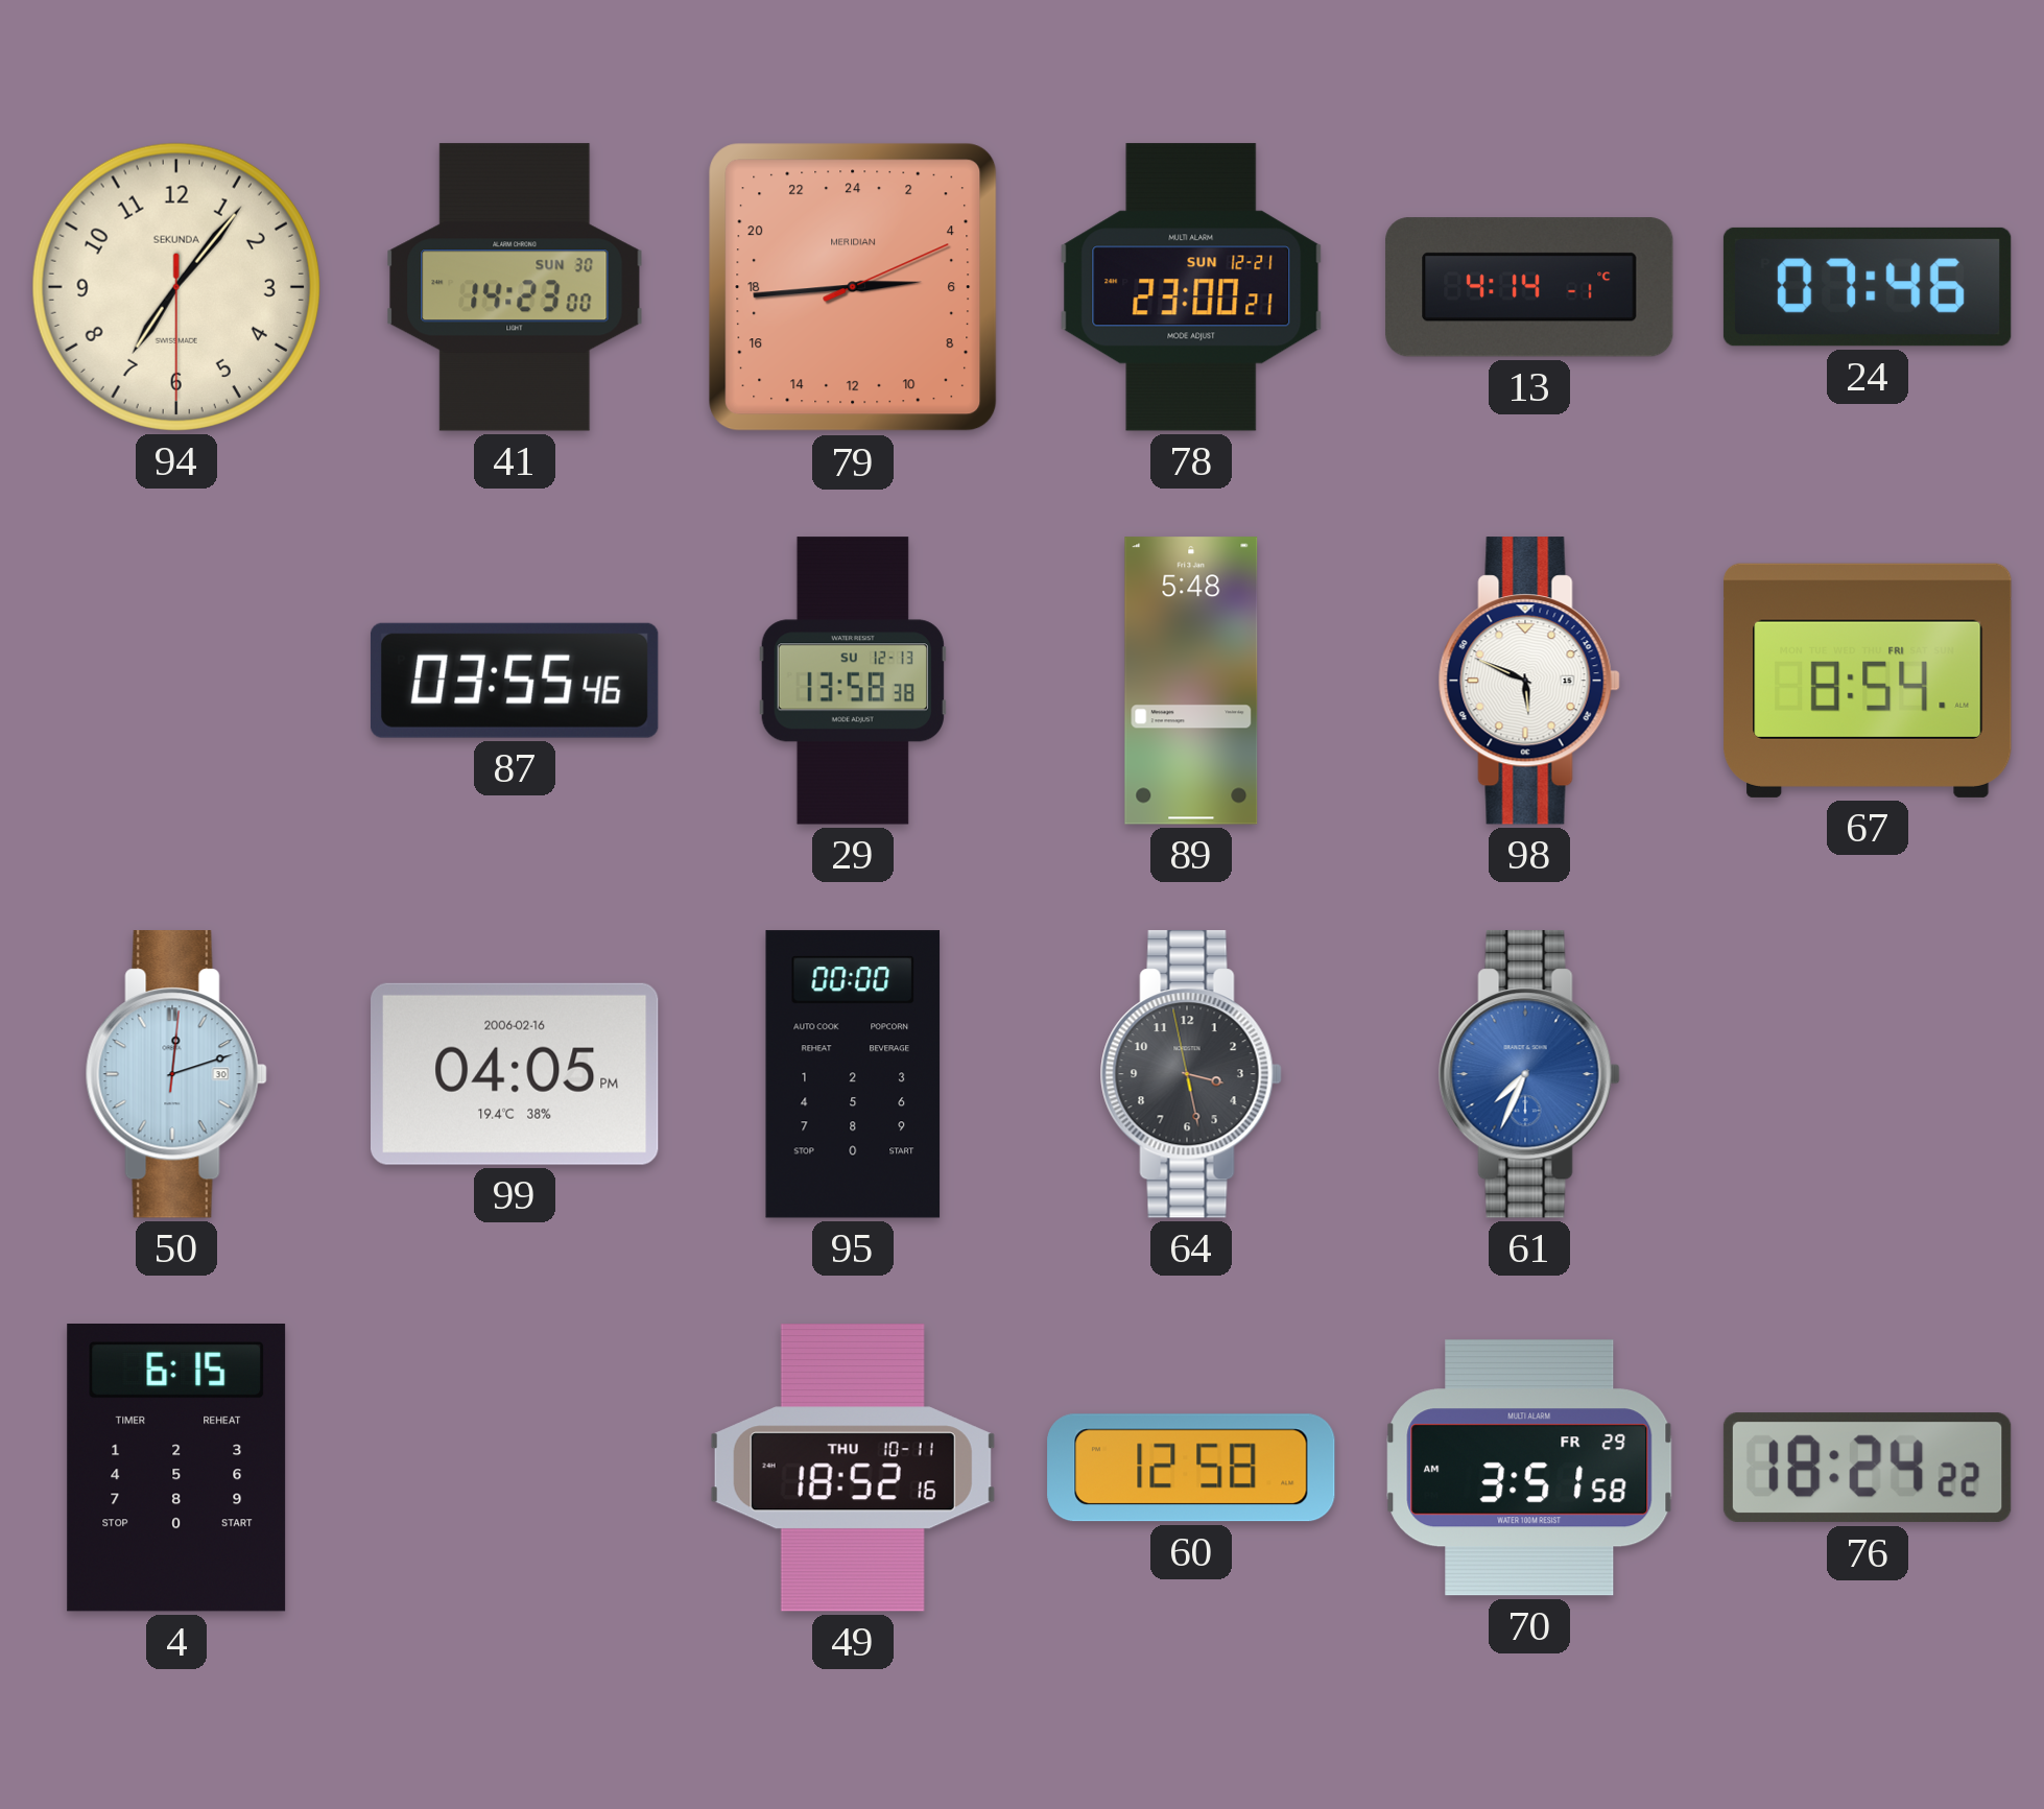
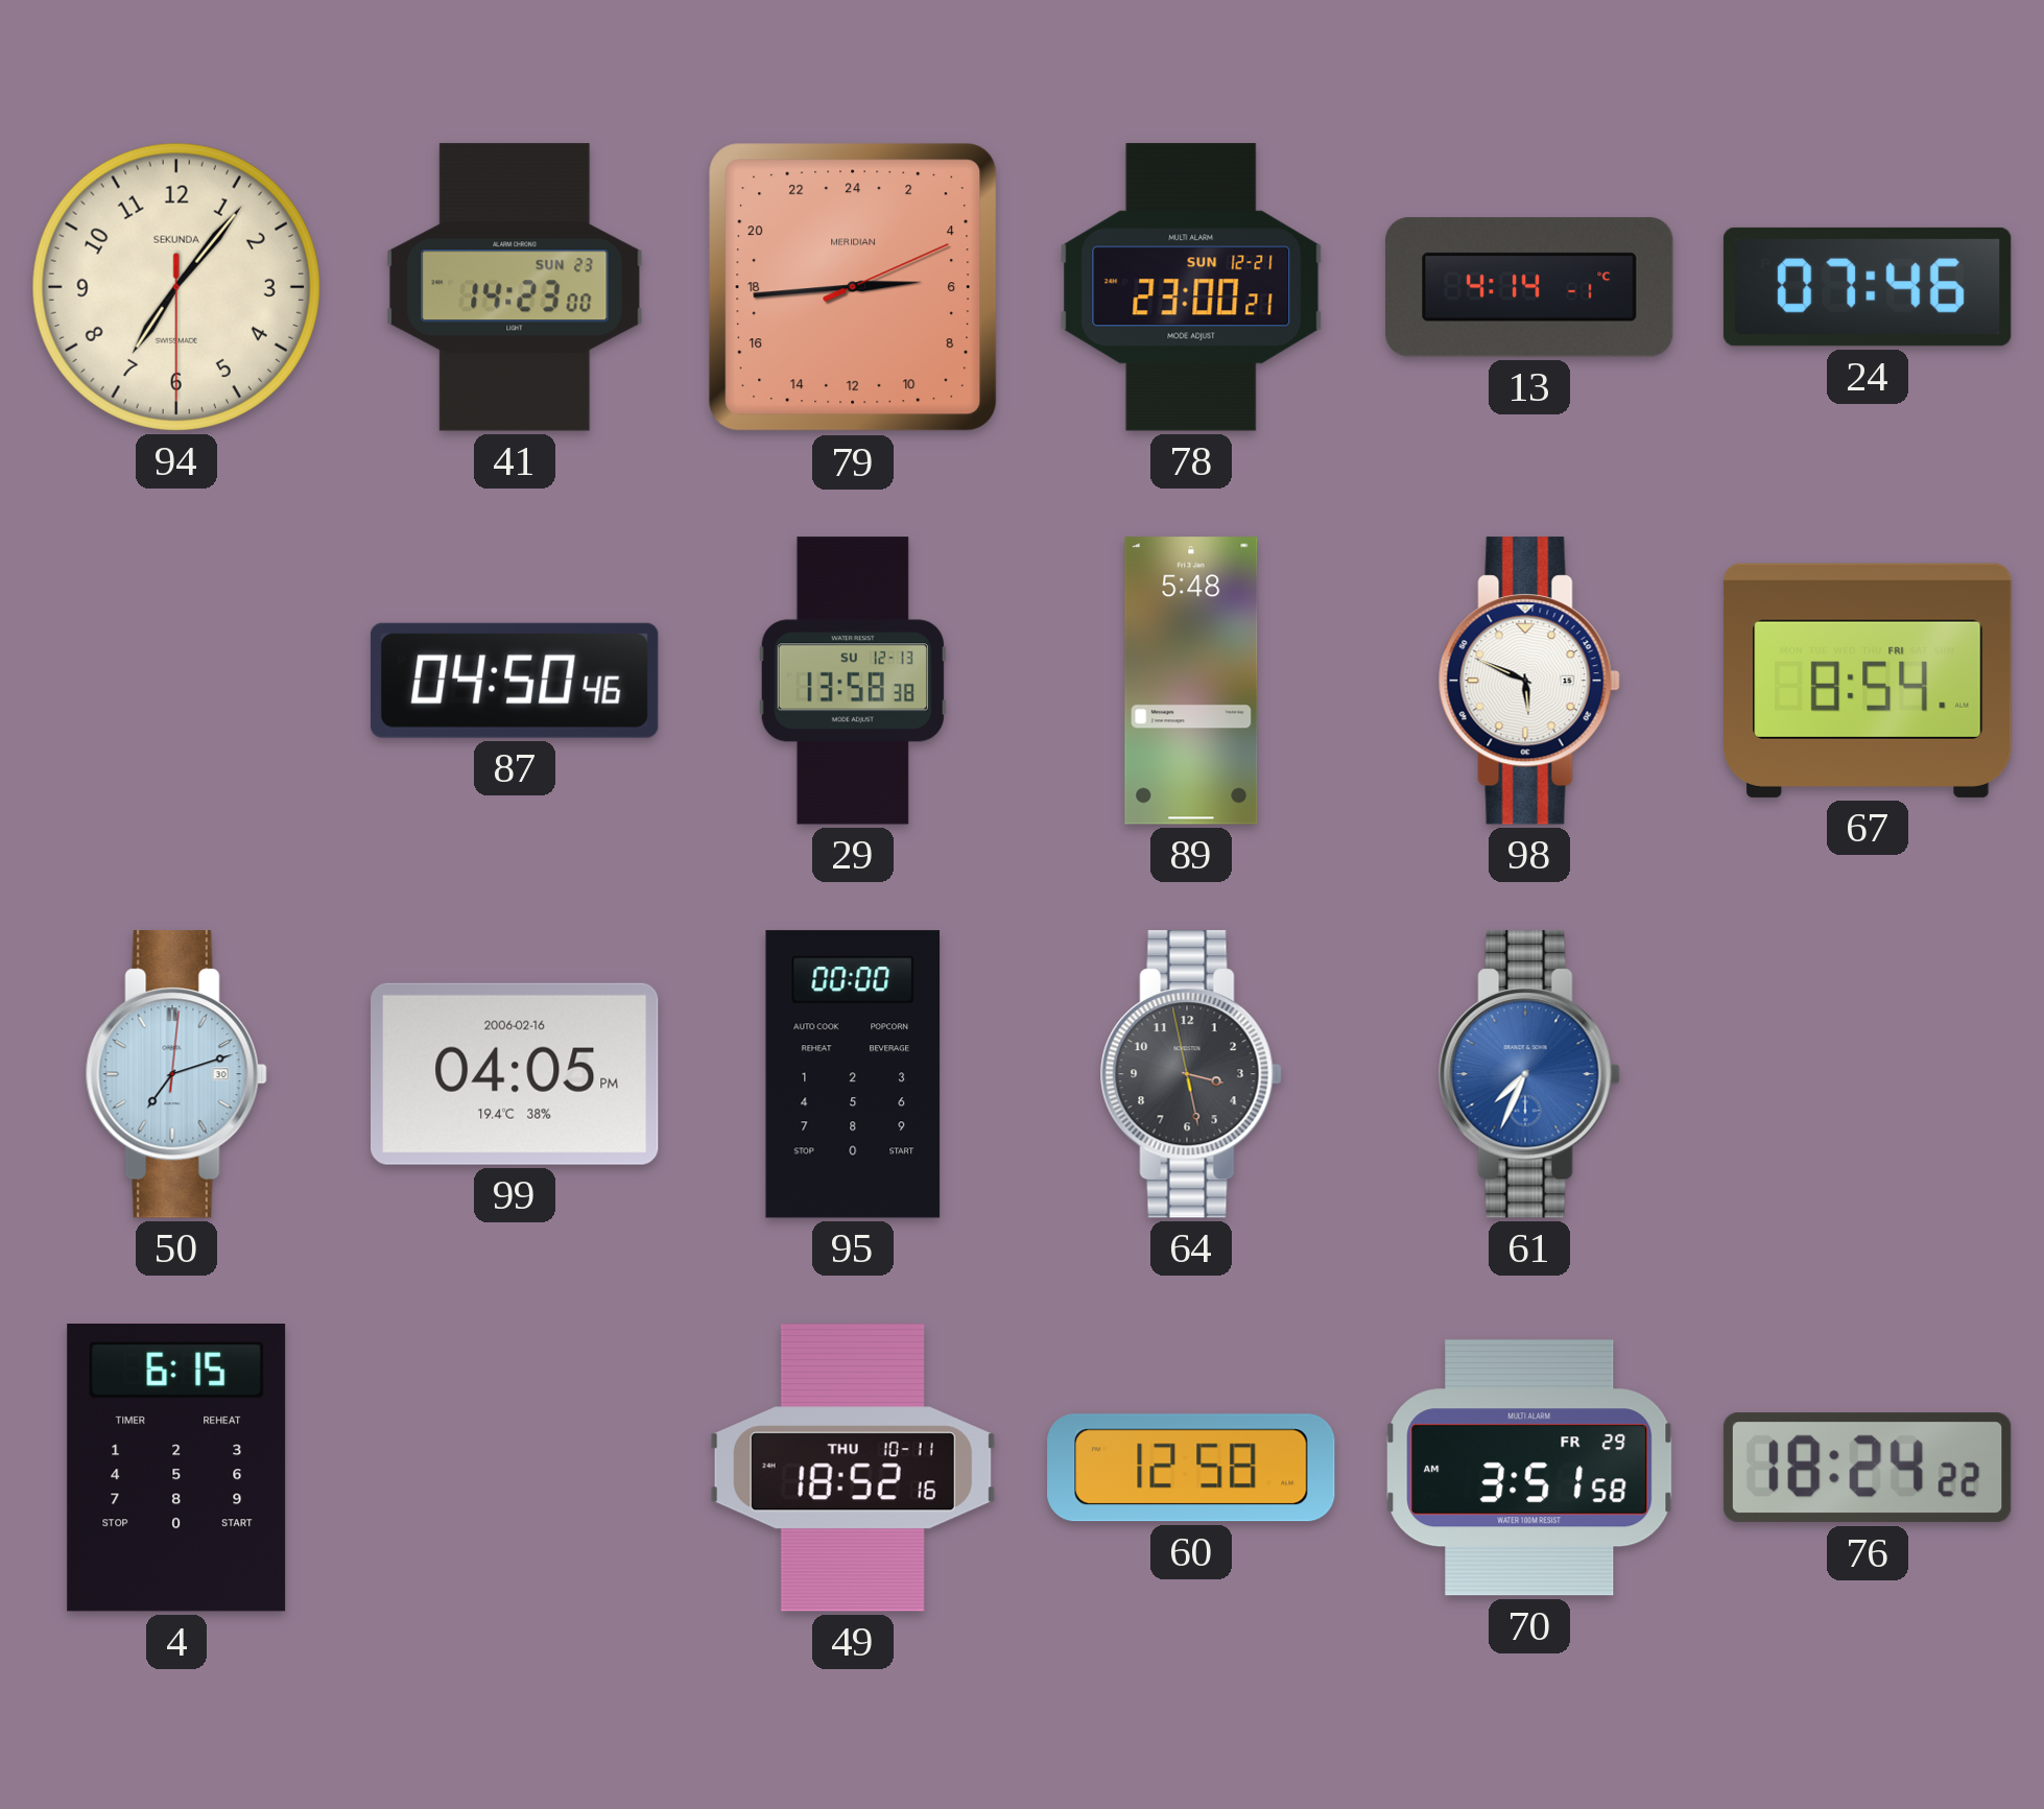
41 date: SUN 30 -> SUN 23 (515, 287)
87: 03:55 -> 04:50 (515, 681)
50: 12:12 -> 7:12 (176, 1074)
